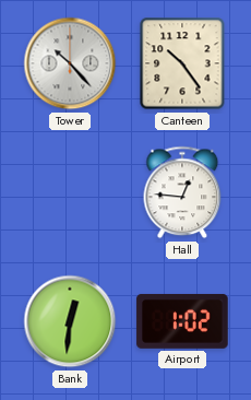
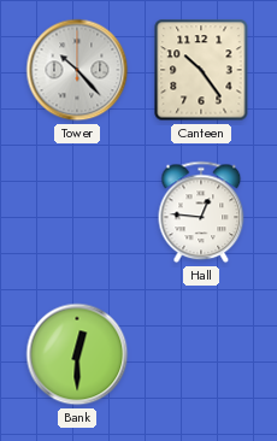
Bank: 12:31 -> 12:30 (77, 354)
Airport: 1:02 -> none (182, 321)
